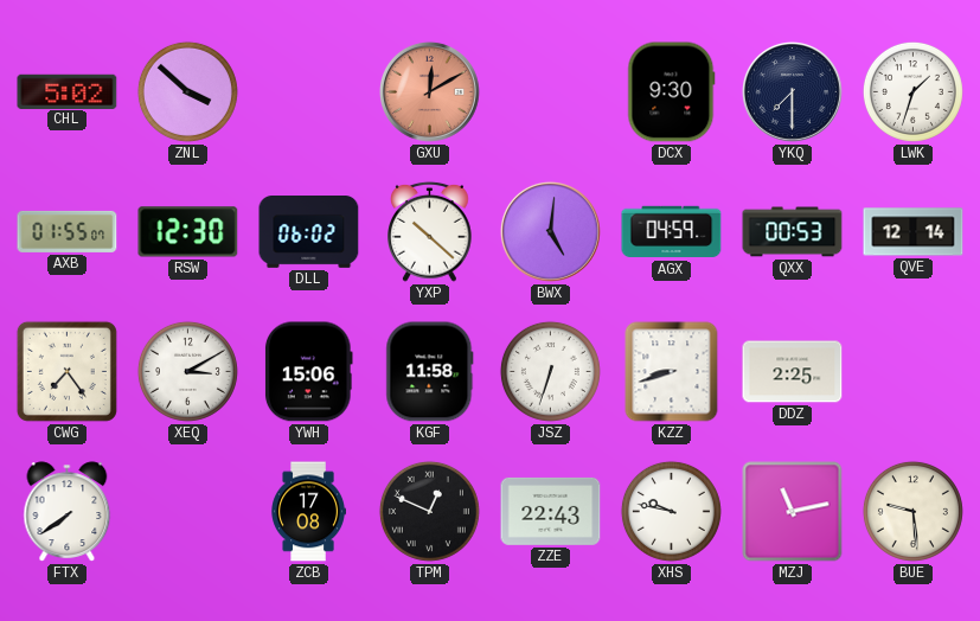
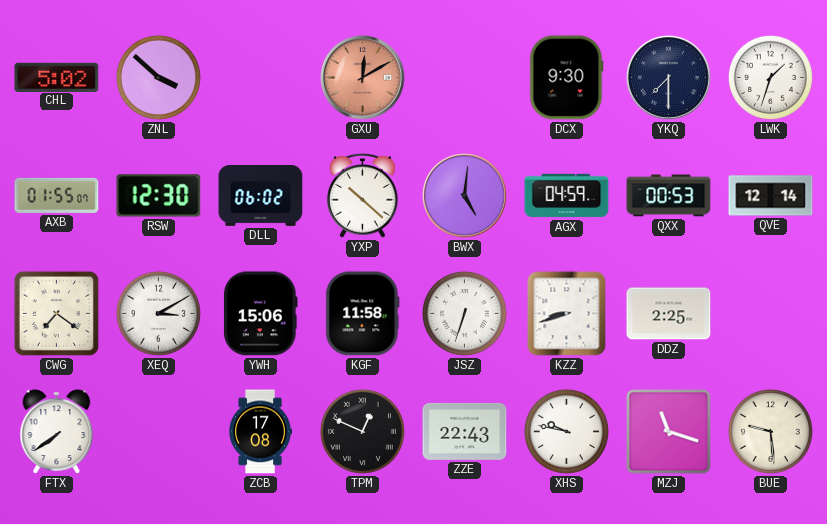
CWG: 7:24 -> 7:21 (56, 313)
MZJ: 11:13 -> 11:18 (669, 432)
